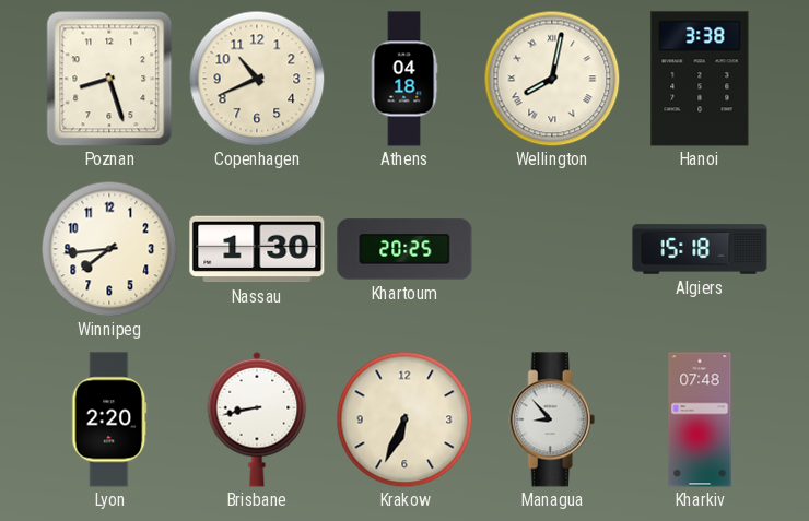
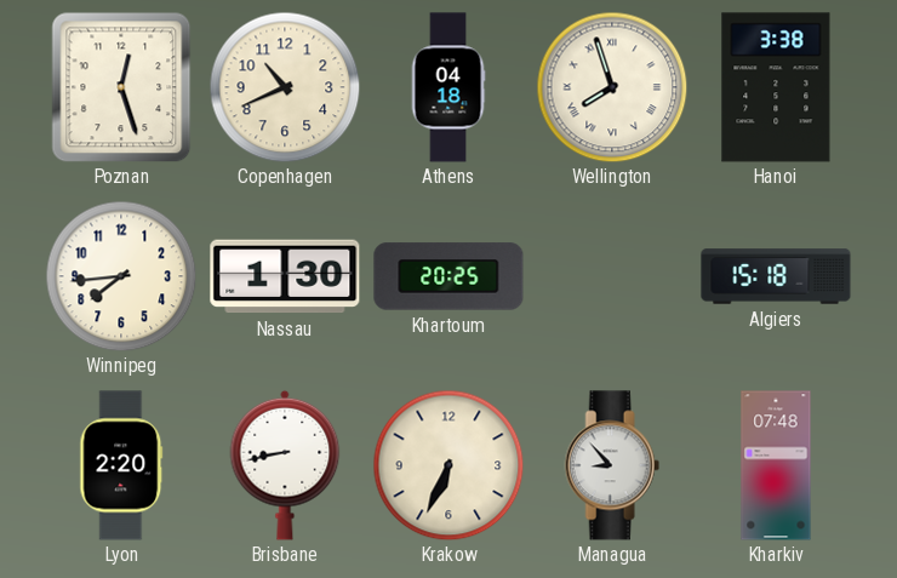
Poznan: 8:27 -> 12:27 (121, 87)
Wellington: 8:02 -> 7:57 (612, 87)
